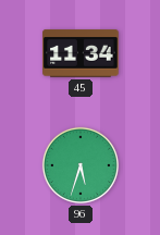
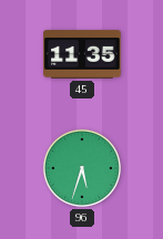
45: 11:34 -> 11:35 (82, 54)
